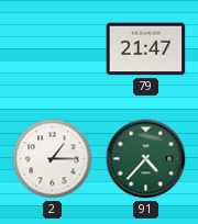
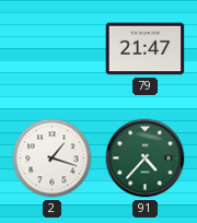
2: 1:15 -> 1:18 (53, 159)
